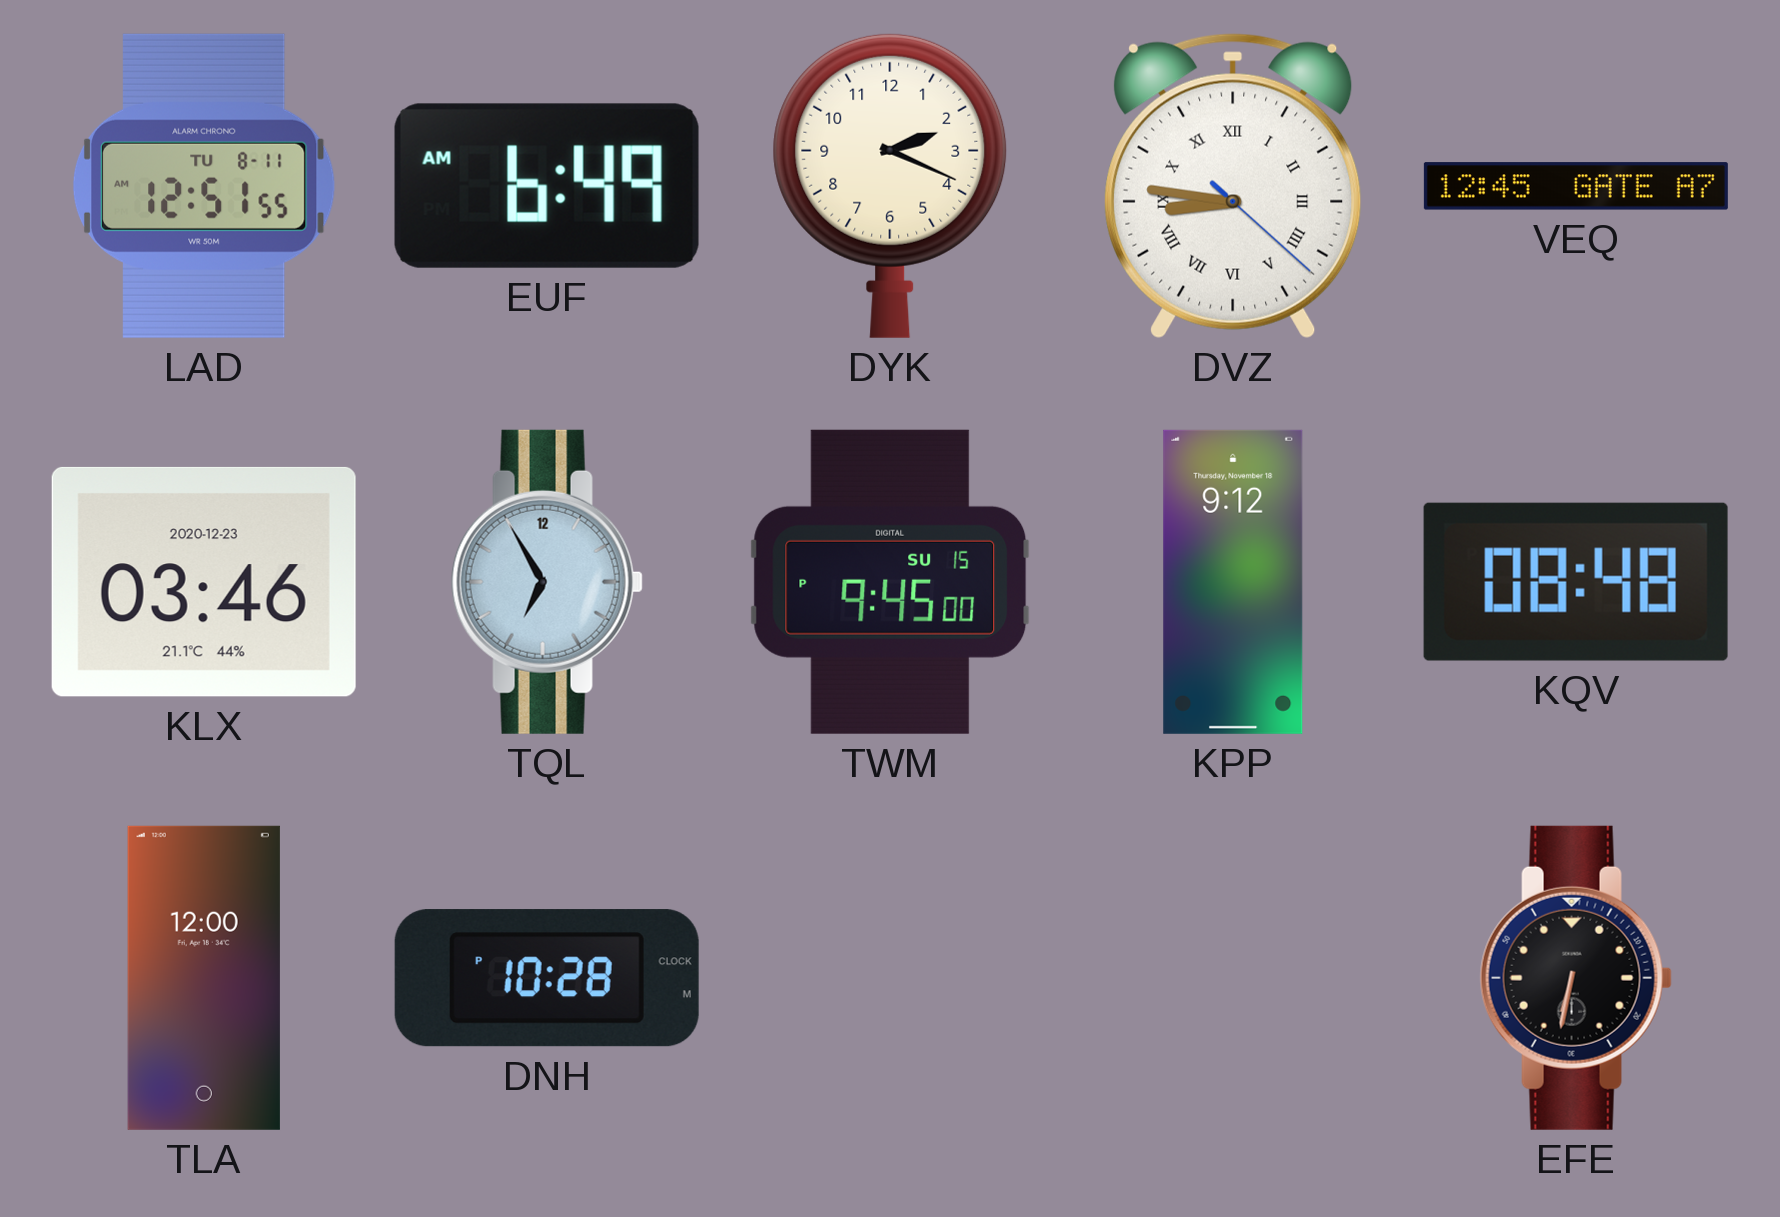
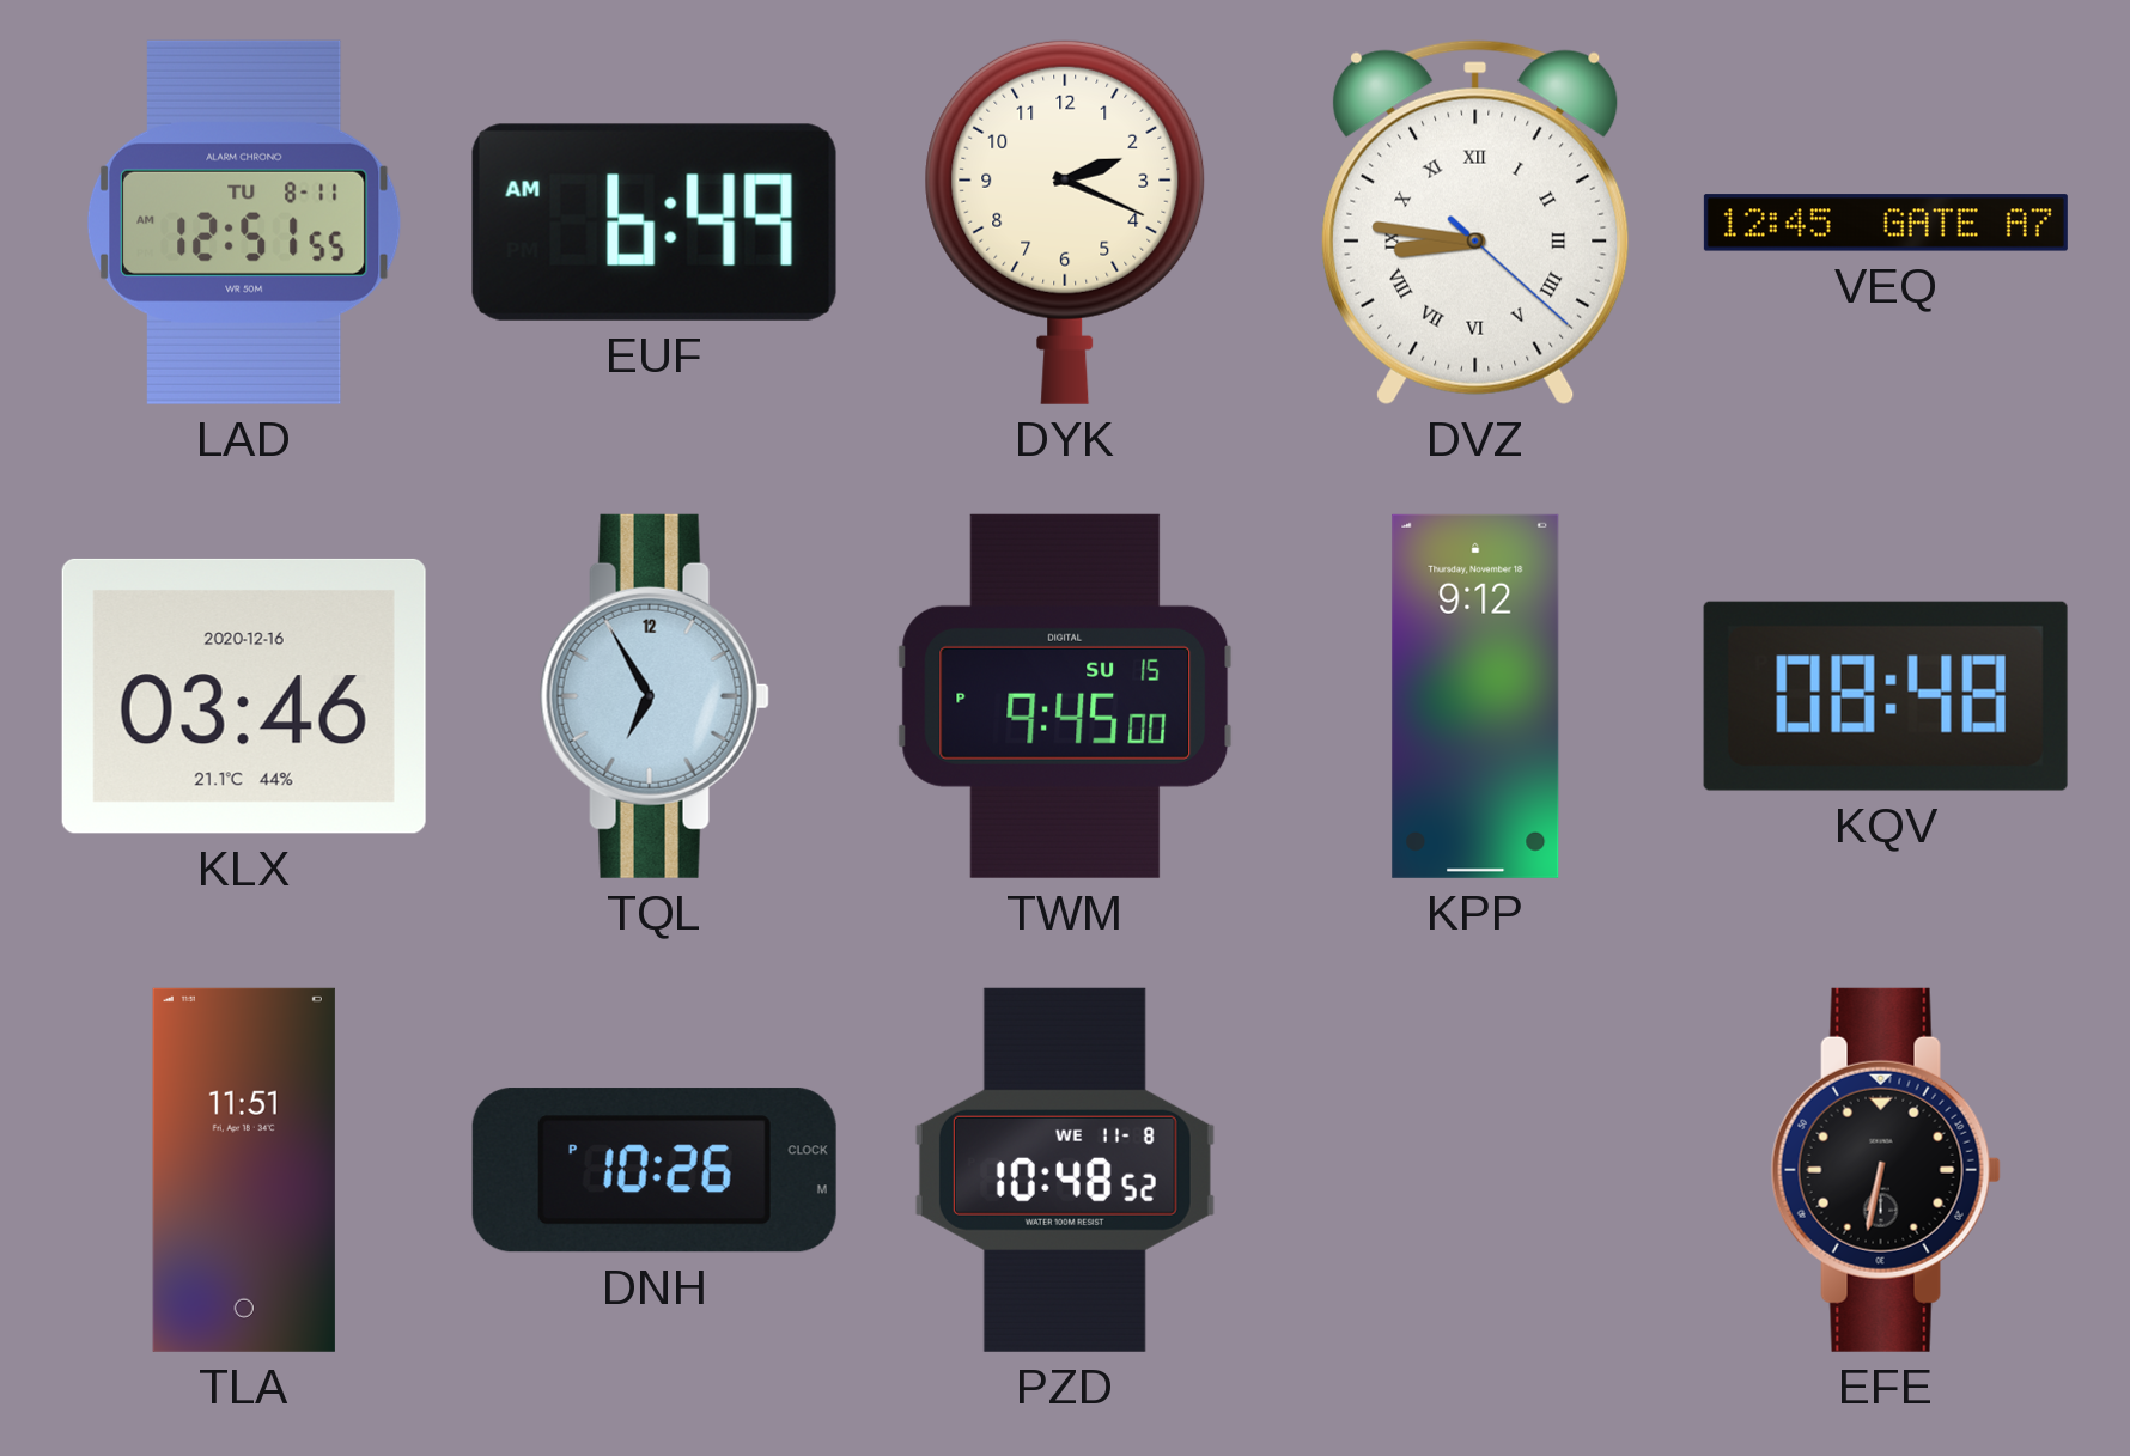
KLX date: 2020-12-23 -> 2020-12-16 (244, 696)
TLA: 12:00 -> 11:51 (244, 1170)
DNH: 10:28 -> 10:26 (655, 1170)
PZD: none -> 10:48 (1065, 1170)
